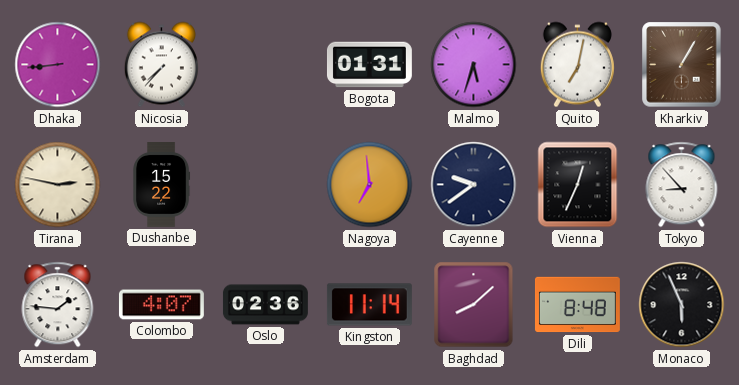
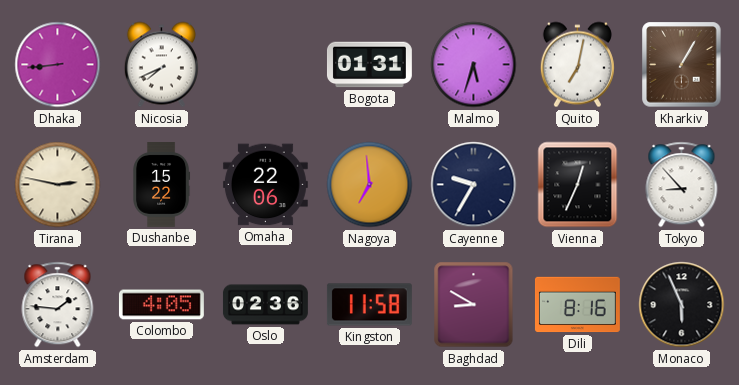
Nicosia: 7:37 -> 7:41 (161, 65)
Omaha: none -> 22:06 (265, 185)
Cayenne: 9:39 -> 9:35 (474, 185)
Colombo: 4:07 -> 4:05 (161, 305)
Kingston: 11:14 -> 11:58 (369, 305)
Baghdad: 8:08 -> 8:50 (474, 305)
Dili: 8:48 -> 8:16 (577, 305)
